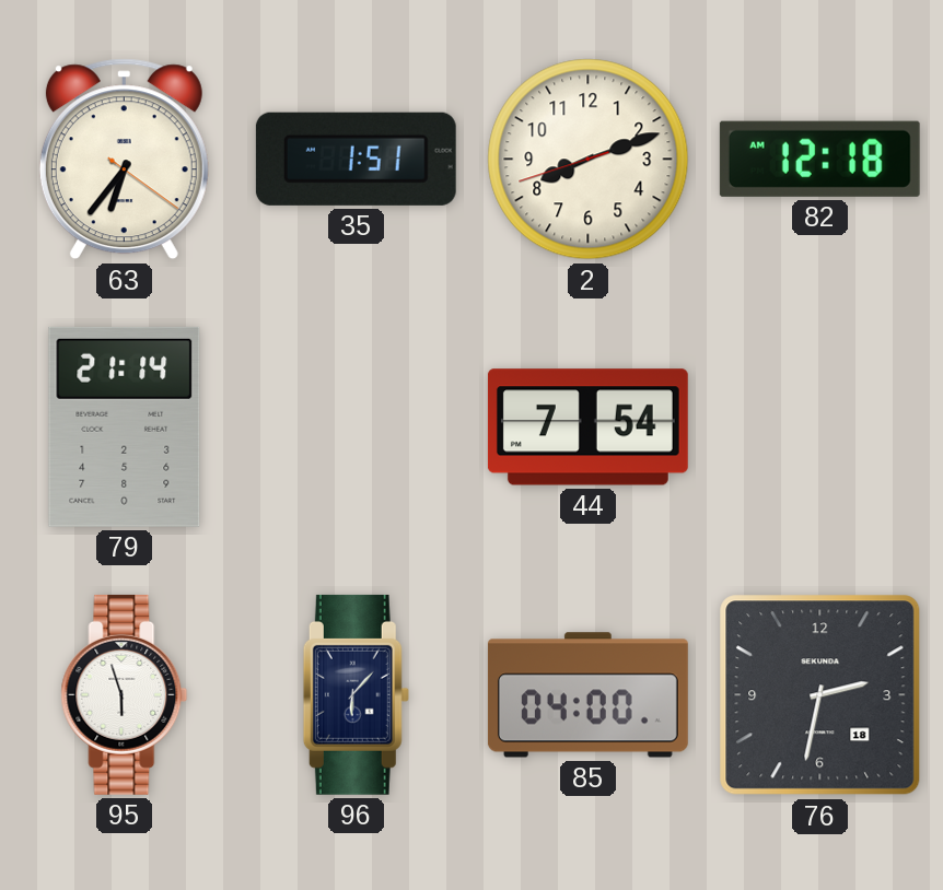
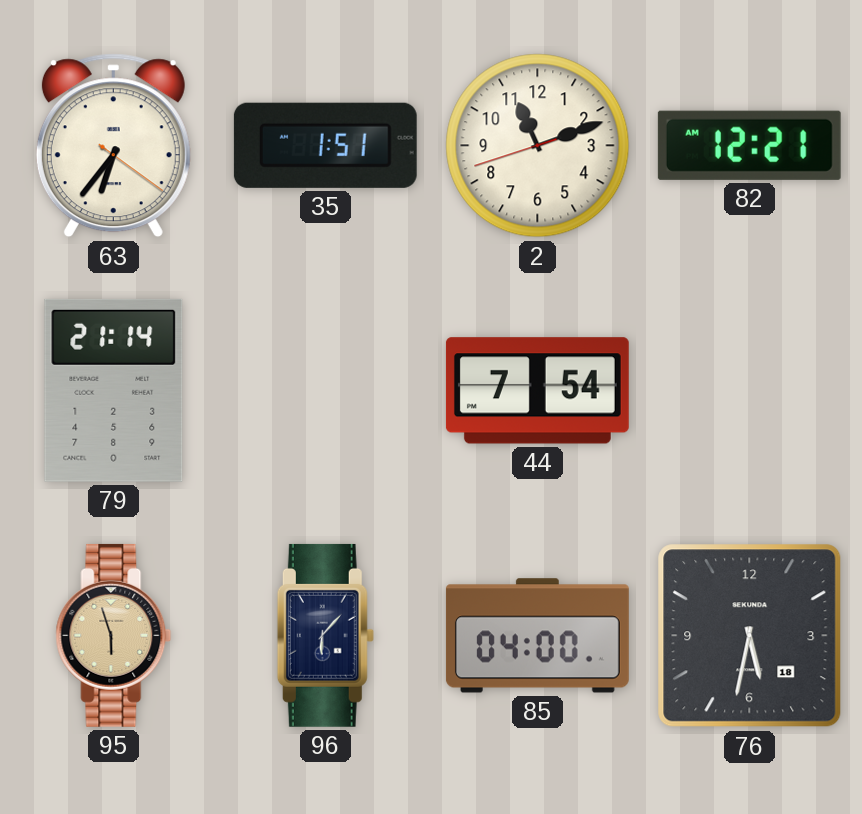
2: 8:11 -> 11:11 (538, 146)
82: 12:18 -> 12:21 (749, 145)
95 dial: white -> champagne (114, 635)
76: 2:32 -> 5:32 (750, 636)
